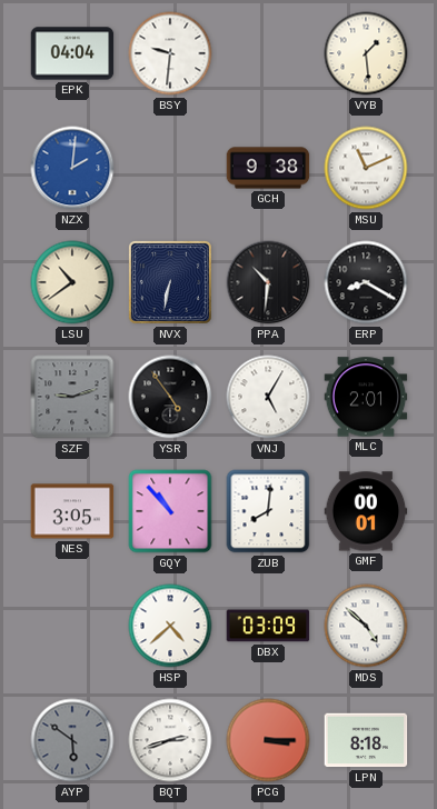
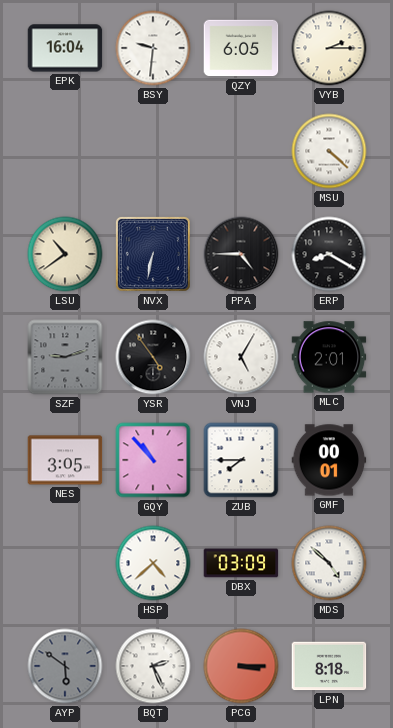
EPK: 04:04 -> 16:04 (65, 48)
QZY: none -> 6:05 (241, 48)
VYB: 1:29 -> 2:15 (329, 48)
NZX: 2:01 -> none (72, 168)
GCH: 9:38 -> none (268, 168)
MSU: 11:11 -> 4:22 (329, 151)
PPA: 10:31 -> 4:45 (241, 254)
ZUB: 8:01 -> 7:45 (241, 460)
BQT: 2:42 -> 2:26 (153, 666)
